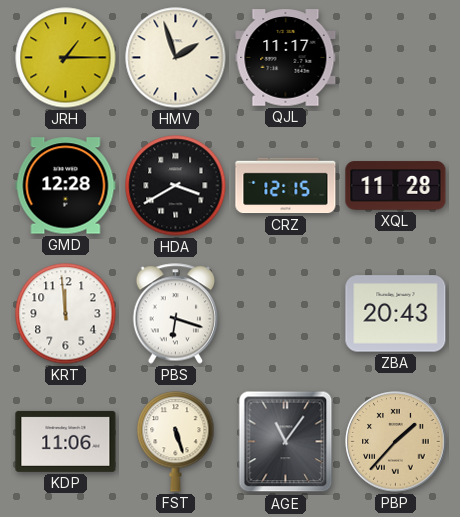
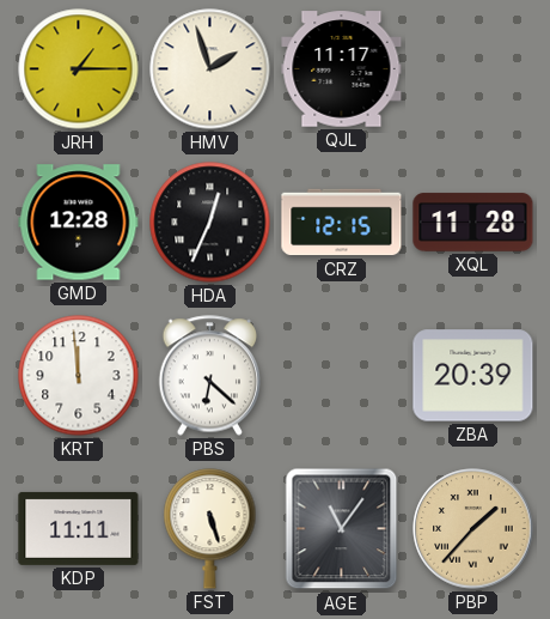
HDA: 3:40 -> 12:34 (210, 223)
PBS: 6:18 -> 6:22 (210, 376)
ZBA: 20:43 -> 20:39 (473, 376)
KDP: 11:06 -> 11:11 (79, 528)
